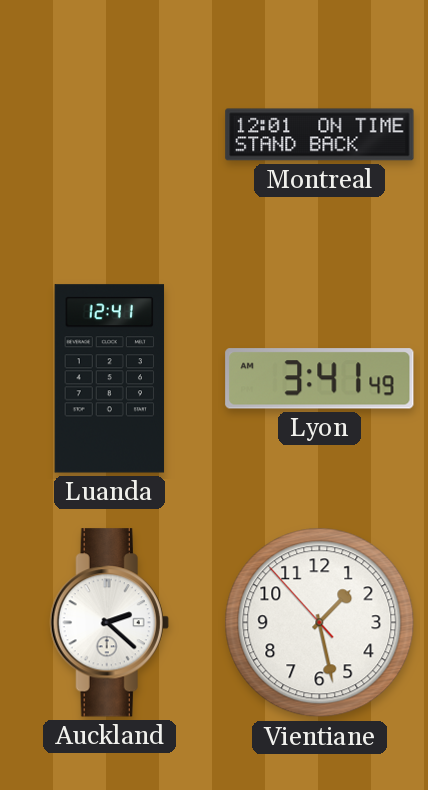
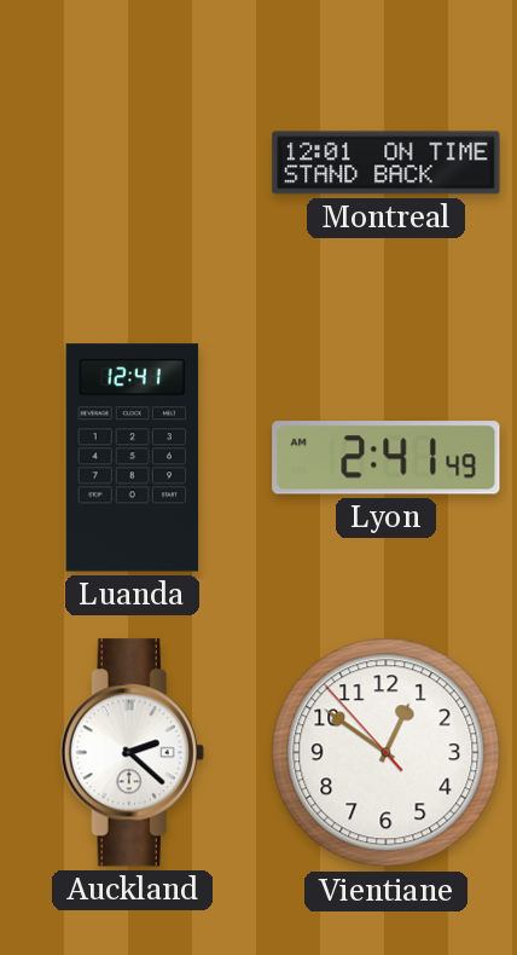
Lyon: 3:41 -> 2:41 (387, 458)
Vientiane: 1:27 -> 12:50 (387, 753)
